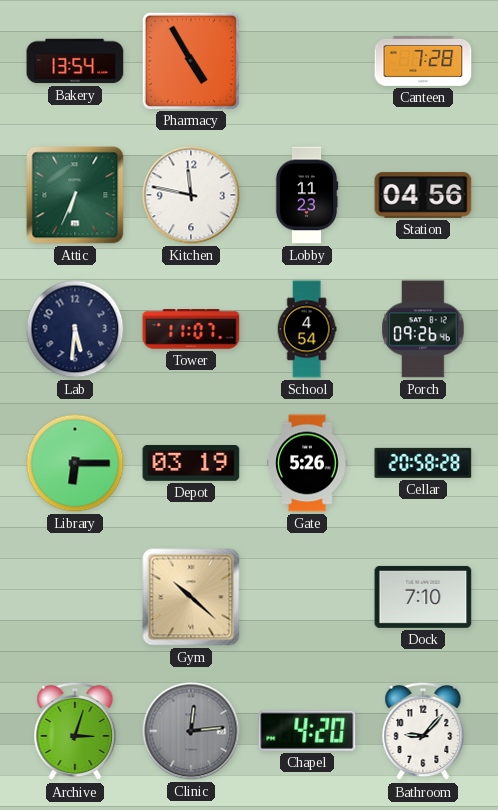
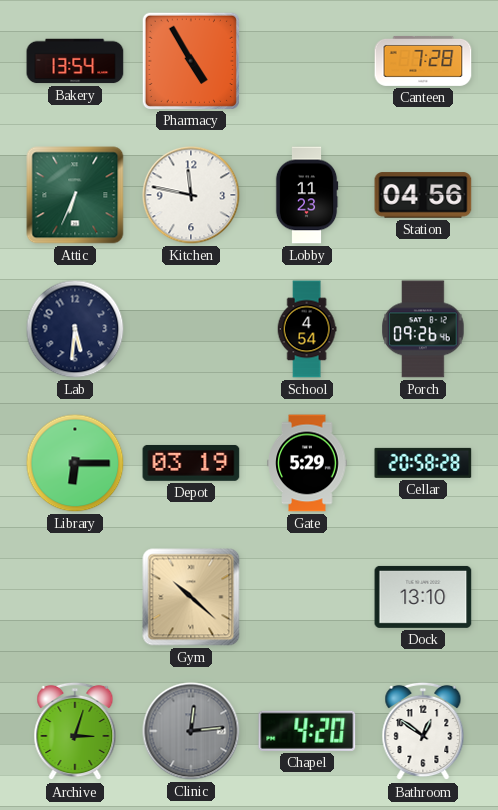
Tower: 11:07 -> none (191, 329)
Gate: 5:26 -> 5:29 (307, 463)
Dock: 7:10 -> 13:10 (423, 597)
Bathroom: 9:07 -> 12:51 (423, 731)
